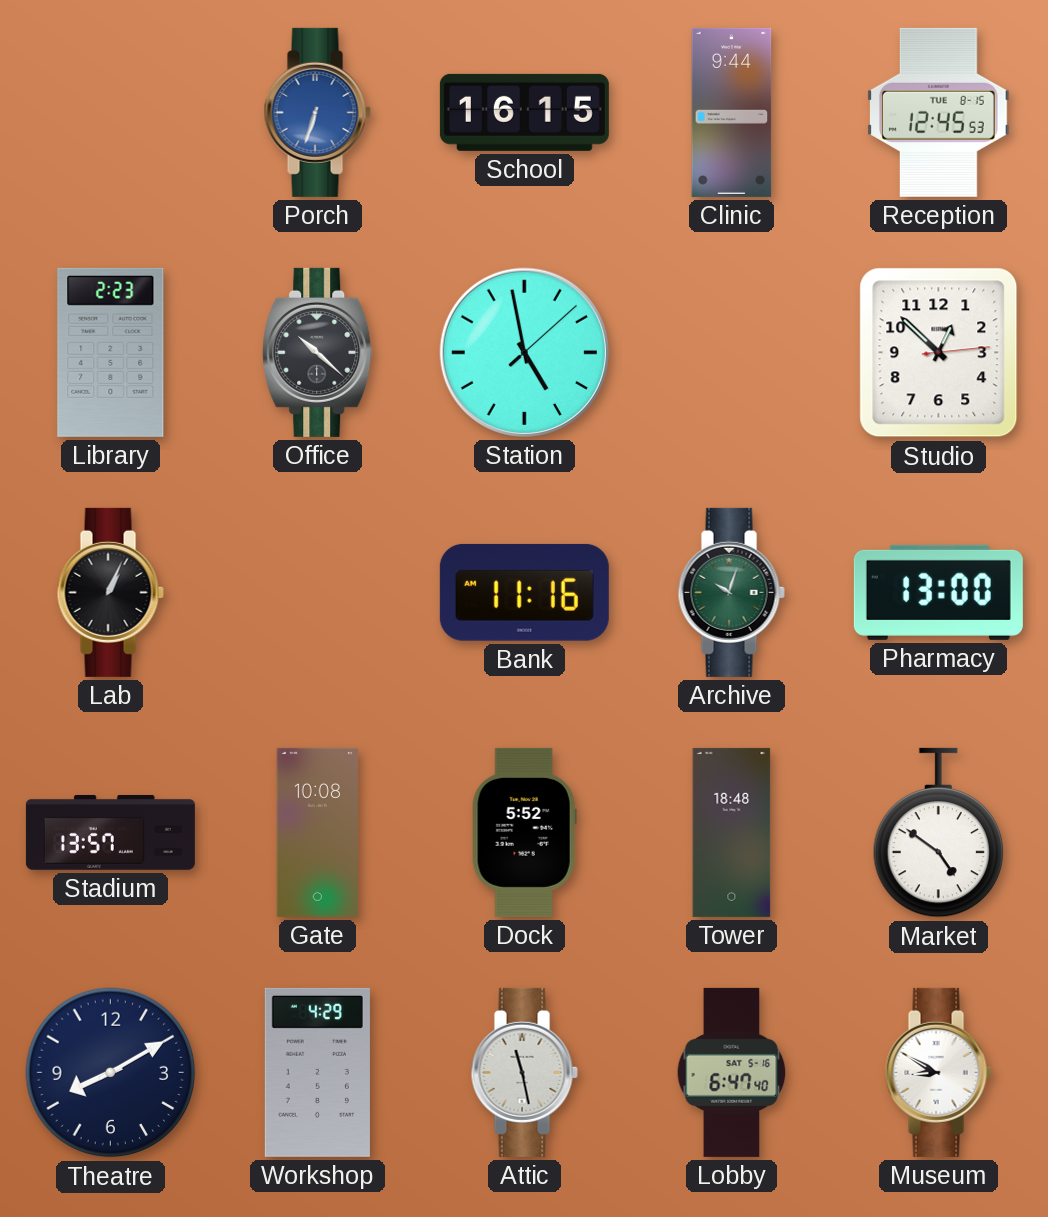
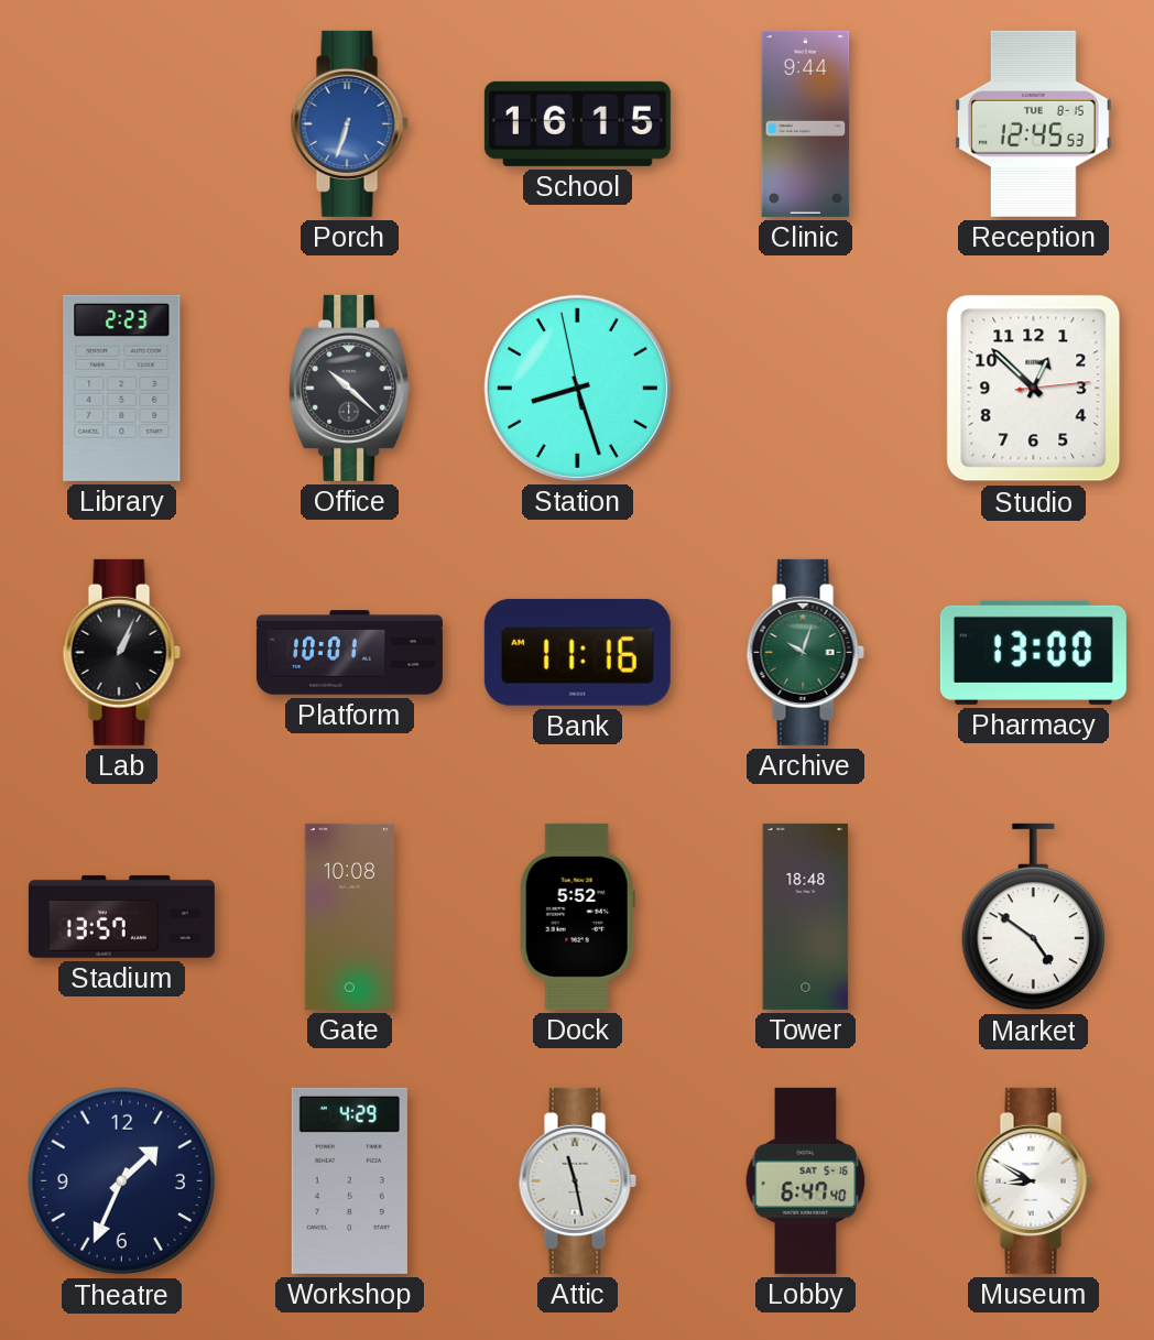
Station: 4:58 -> 8:26 (577, 388)
Platform: none -> 10:01 (349, 653)
Theatre: 8:10 -> 1:34 (122, 1181)
